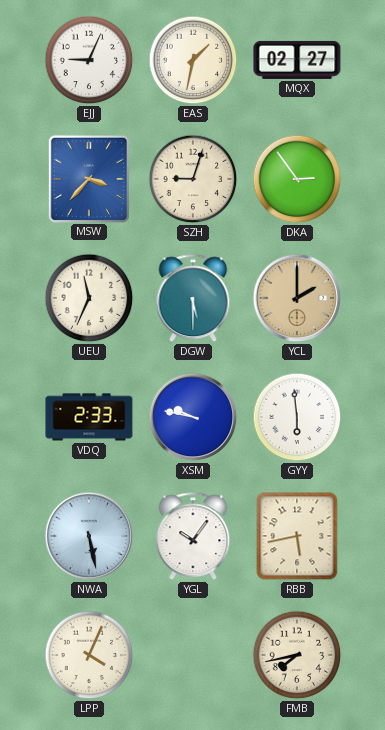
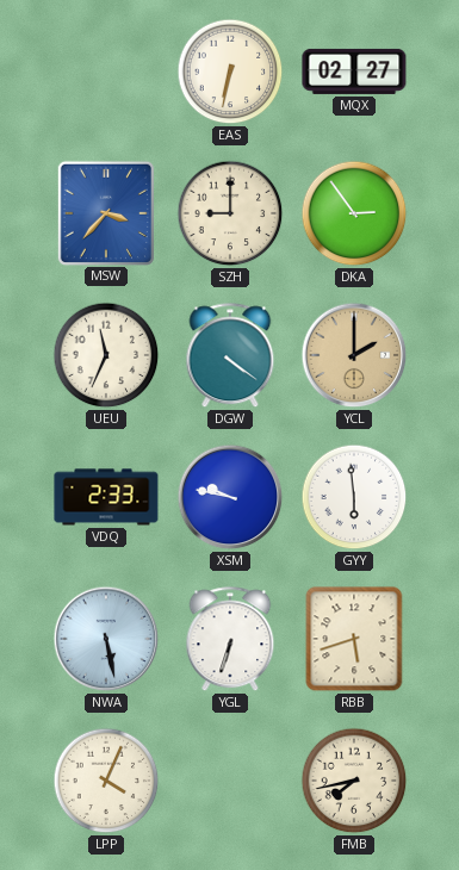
EJJ: 9:04 -> none (89, 60)
EAS: 1:32 -> 6:32 (230, 72)
SZH: 9:03 -> 9:00 (230, 213)
DGW: 5:30 -> 4:21 (230, 356)
YGL: 10:06 -> 6:33 (230, 640)
RBB: 5:43 -> 5:42 (354, 639)
